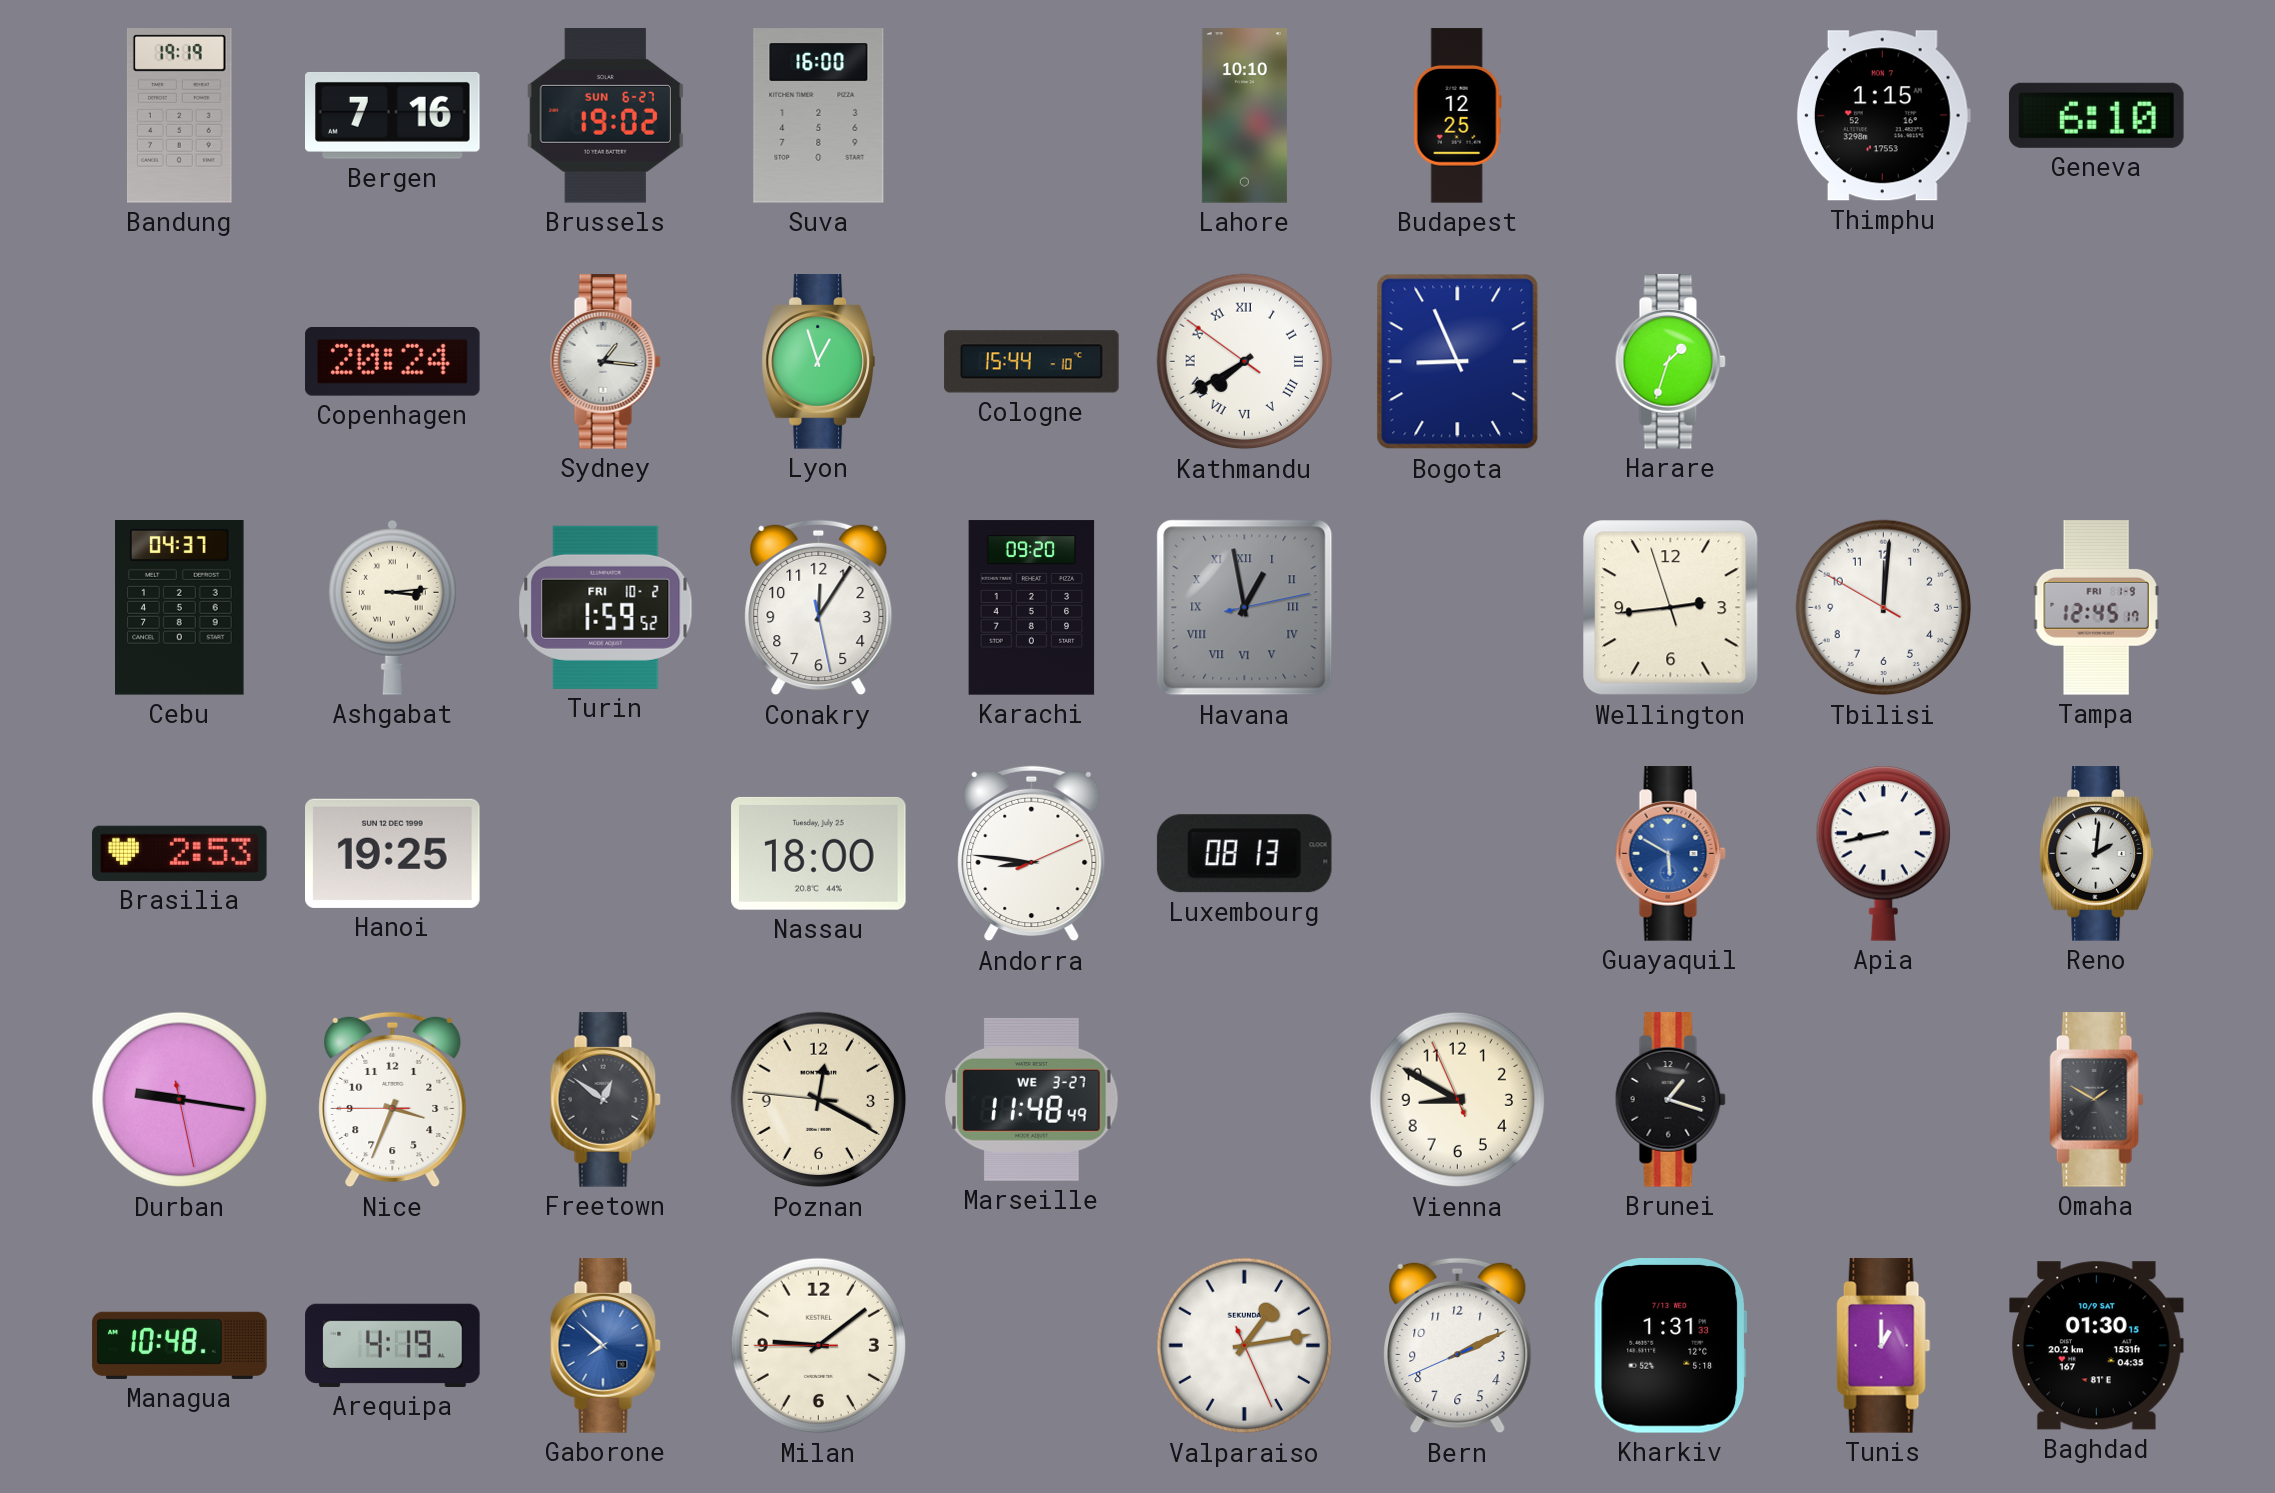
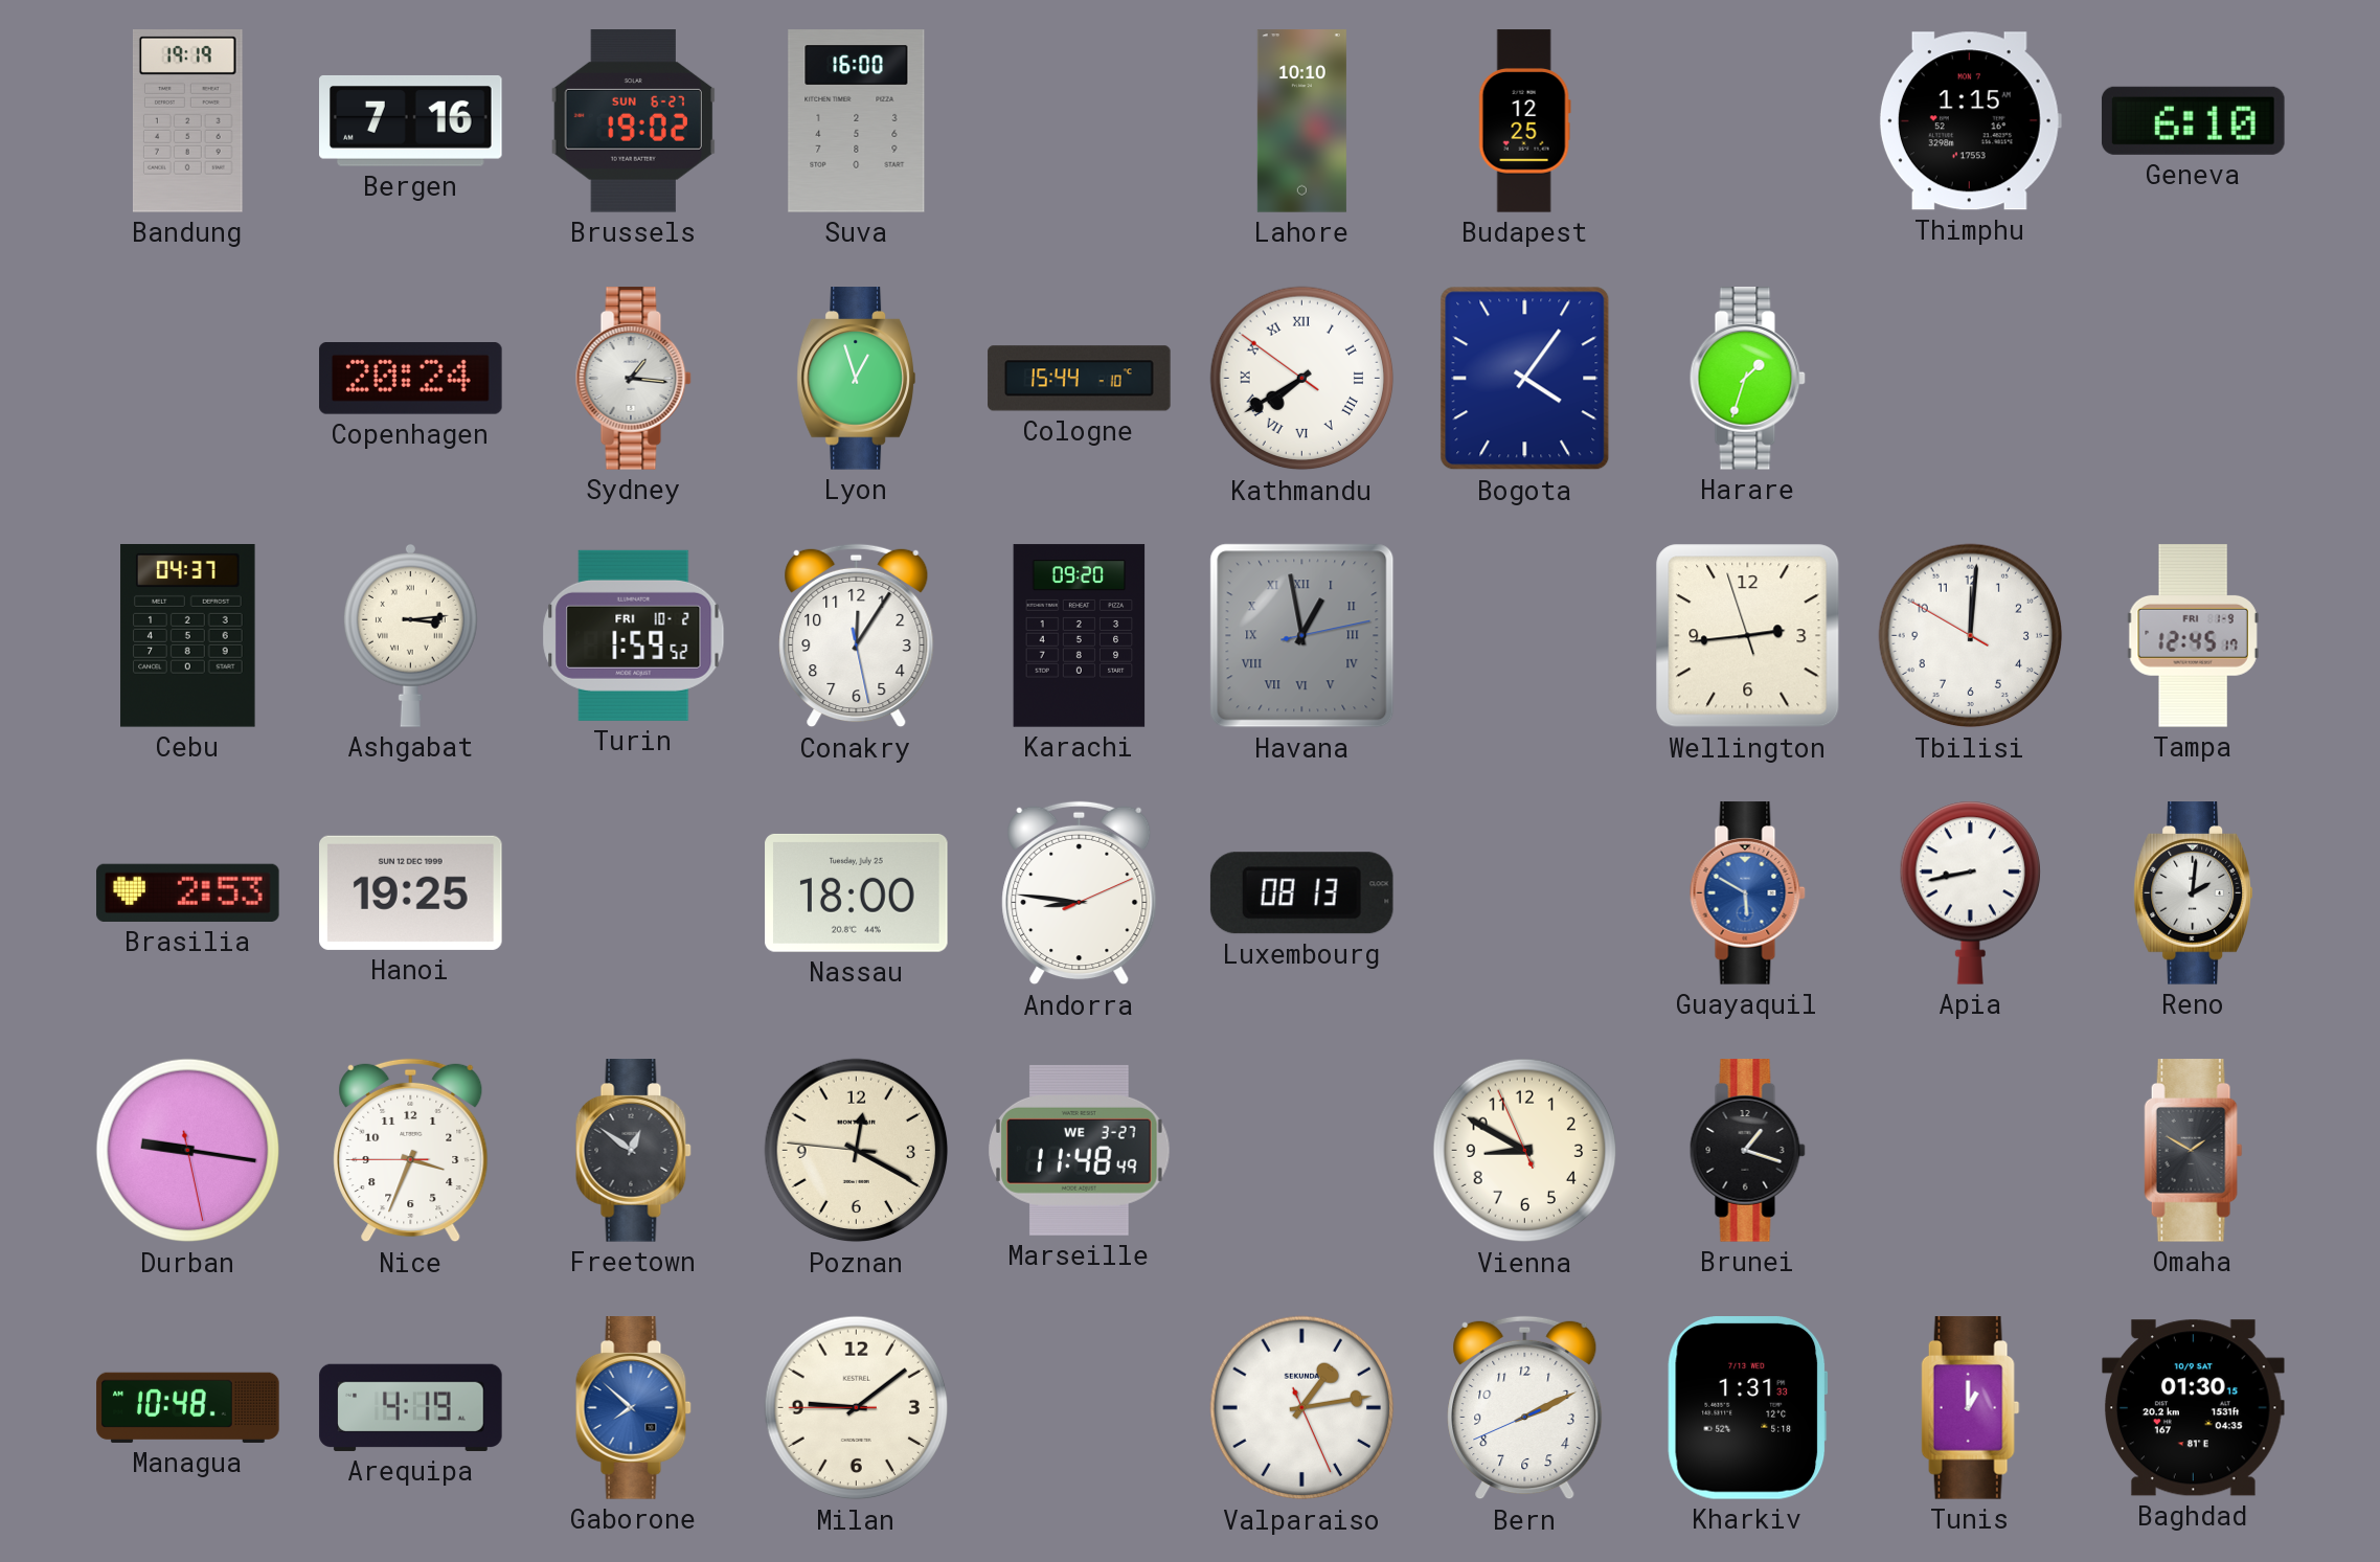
Bogota: 8:56 -> 4:06 (1525, 379)
